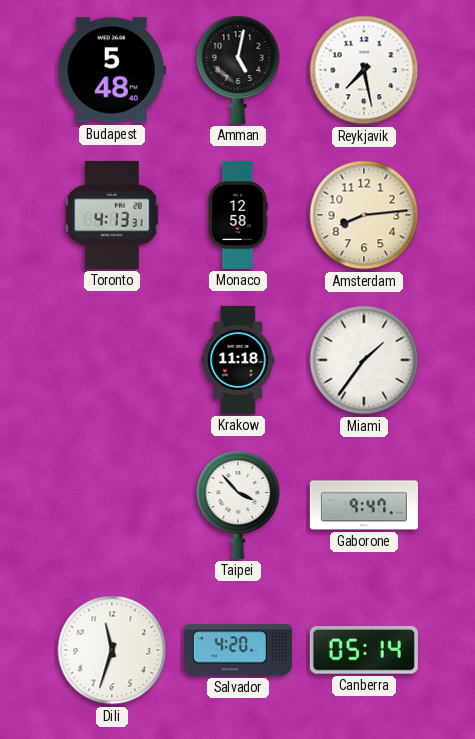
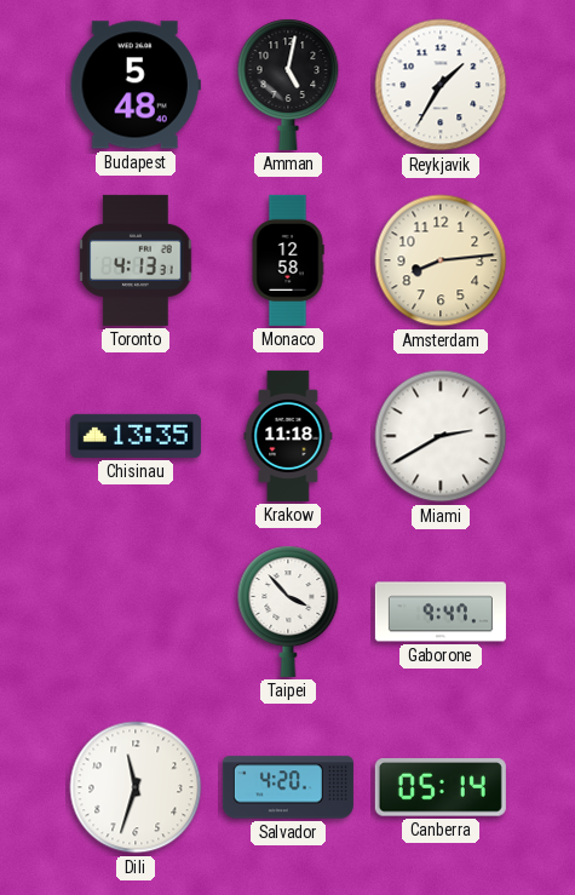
Reykjavik: 7:28 -> 1:35 (441, 85)
Chisinau: none -> 13:35 (136, 436)
Miami: 1:36 -> 2:40 (441, 436)
